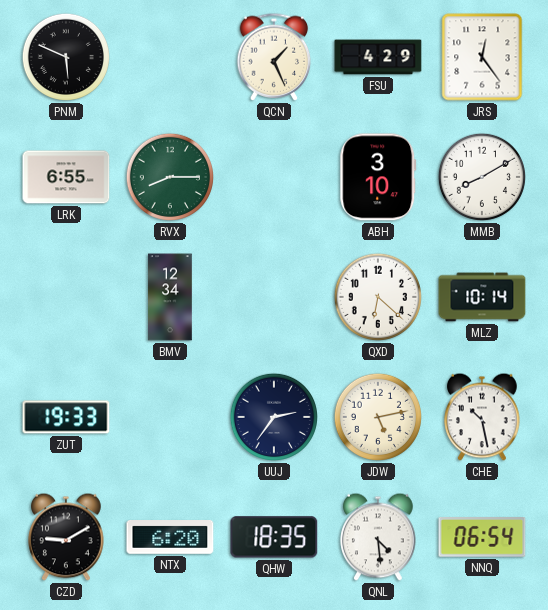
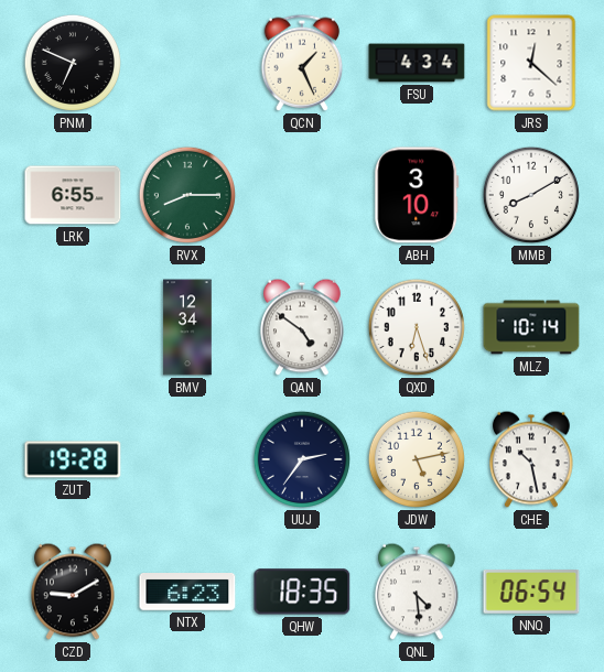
PNM: 5:49 -> 6:49 (73, 63)
FSU: 4:29 -> 4:34 (417, 63)
JRS: 12:24 -> 12:22 (531, 63)
QAN: none -> 4:51 (302, 327)
QXD: 6:22 -> 6:27 (417, 327)
ZUT: 19:33 -> 19:28 (73, 459)
NTX: 6:20 -> 6:23 (187, 593)
